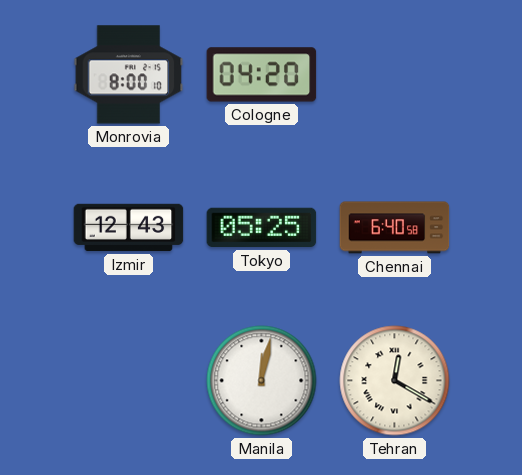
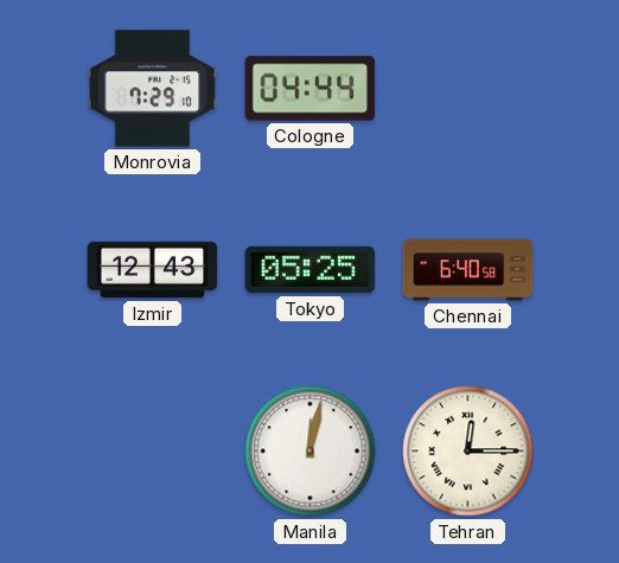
Monrovia: 8:00 -> 7:29 (153, 89)
Cologne: 04:20 -> 04:44 (311, 89)
Tehran: 12:20 -> 12:15 (468, 452)
